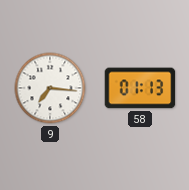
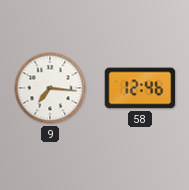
58: 01:13 -> 12:46 (140, 88)
